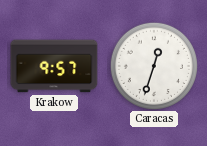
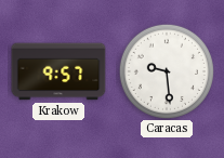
Caracas: 12:33 -> 9:29 (166, 70)
